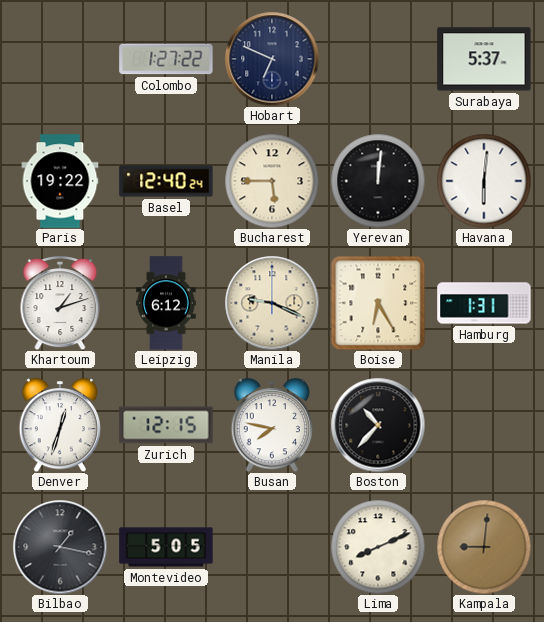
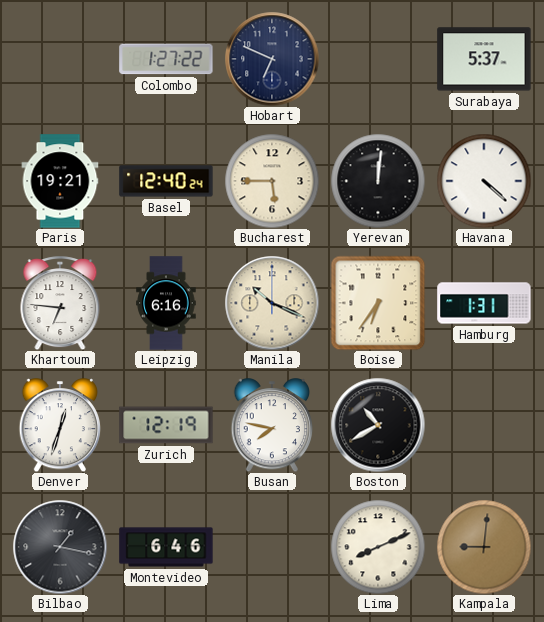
Paris: 19:22 -> 19:21 (60, 181)
Havana: 6:01 -> 4:22 (484, 181)
Khartoum: 1:12 -> 6:46 (60, 303)
Leipzig: 6:12 -> 6:16 (166, 303)
Manila: 9:19 -> 10:19 (272, 303)
Boise: 6:25 -> 6:36 (378, 303)
Zurich: 12:15 -> 12:19 (166, 425)
Boston: 10:37 -> 10:40 (378, 425)
Montevideo: 5:05 -> 6:46 (166, 547)
